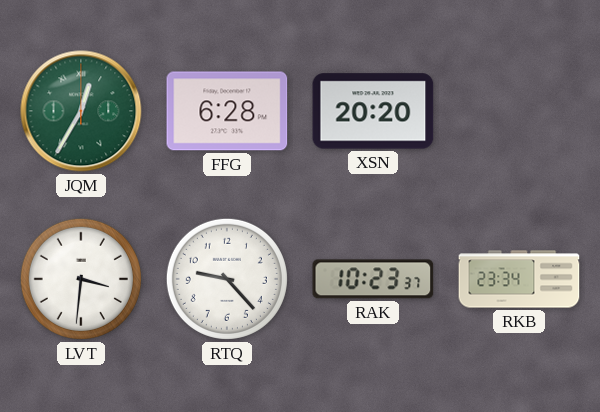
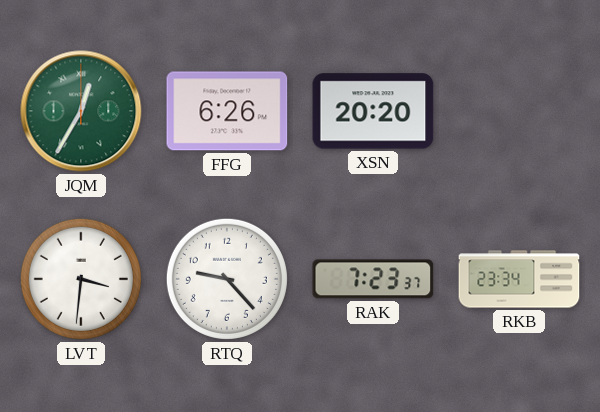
FFG: 6:28 -> 6:26 (227, 111)
RAK: 10:23 -> 7:23 (373, 279)
